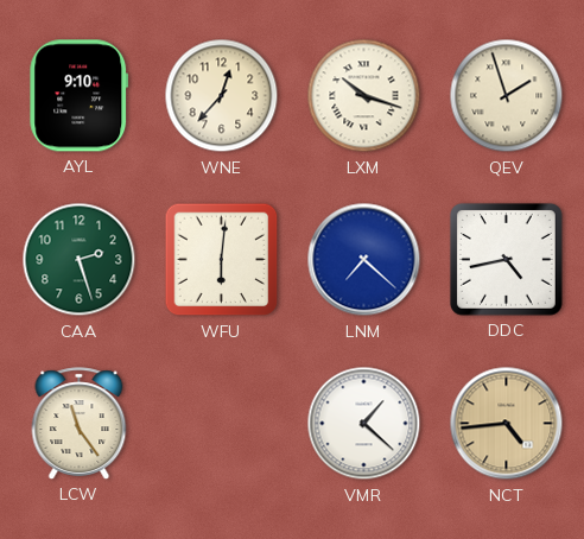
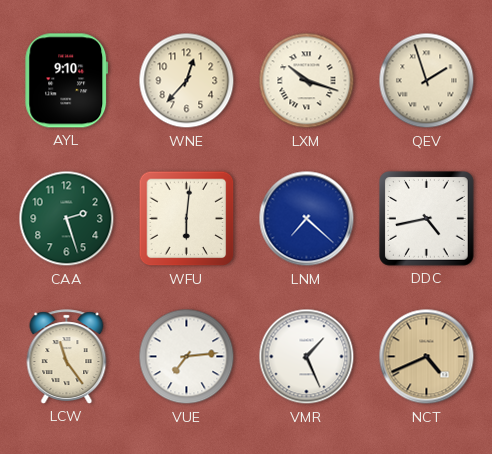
VUE: none -> 7:14 (187, 357)
VMR: 1:22 -> 1:26 (307, 357)
NCT: 4:44 -> 4:41 (427, 357)
